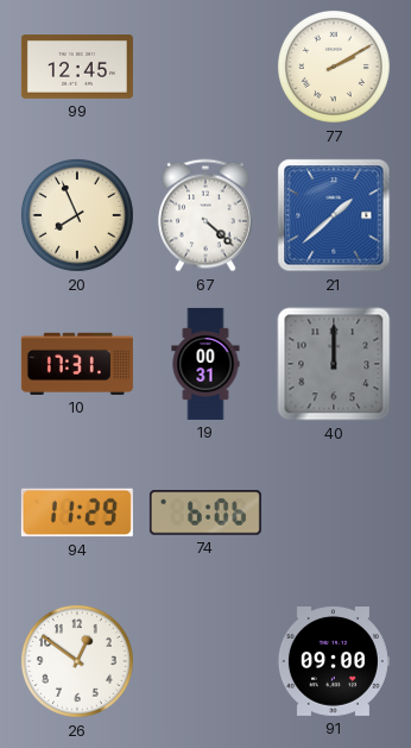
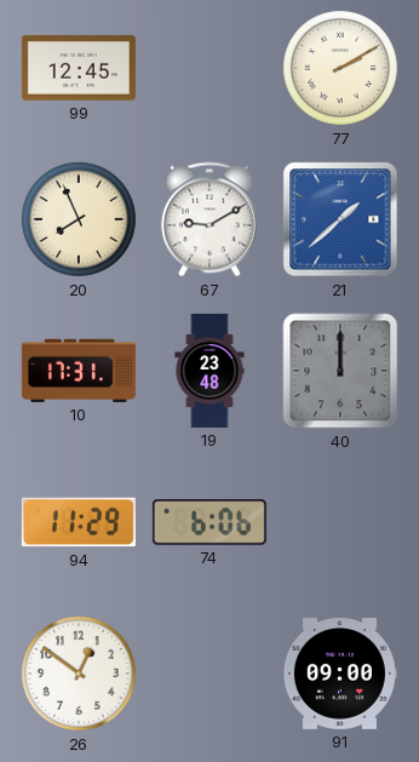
67: 4:22 -> 9:10 (209, 219)
19: 00:31 -> 23:48 (209, 371)
